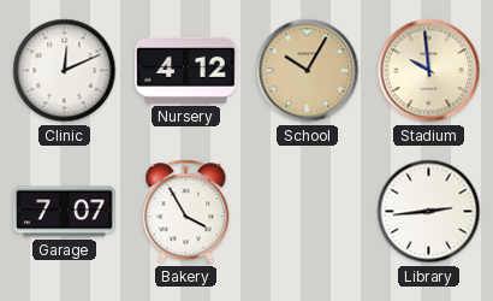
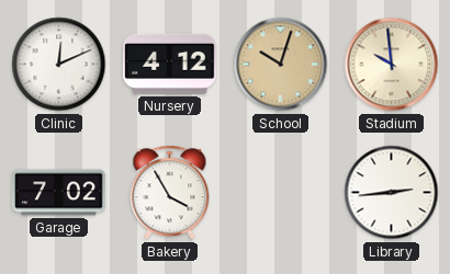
School: 10:05 -> 10:03 (281, 65)
Garage: 7:07 -> 7:02 (59, 193)
